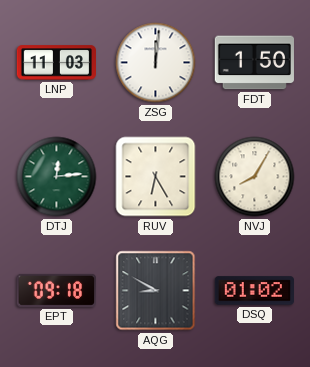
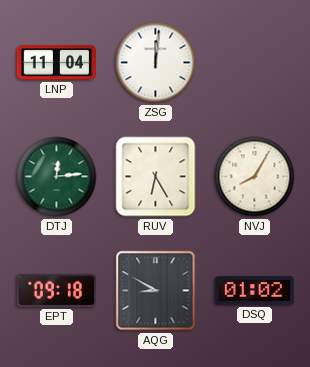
LNP: 11:03 -> 11:04 (56, 63)
FDT: 1:50 -> none (254, 63)
